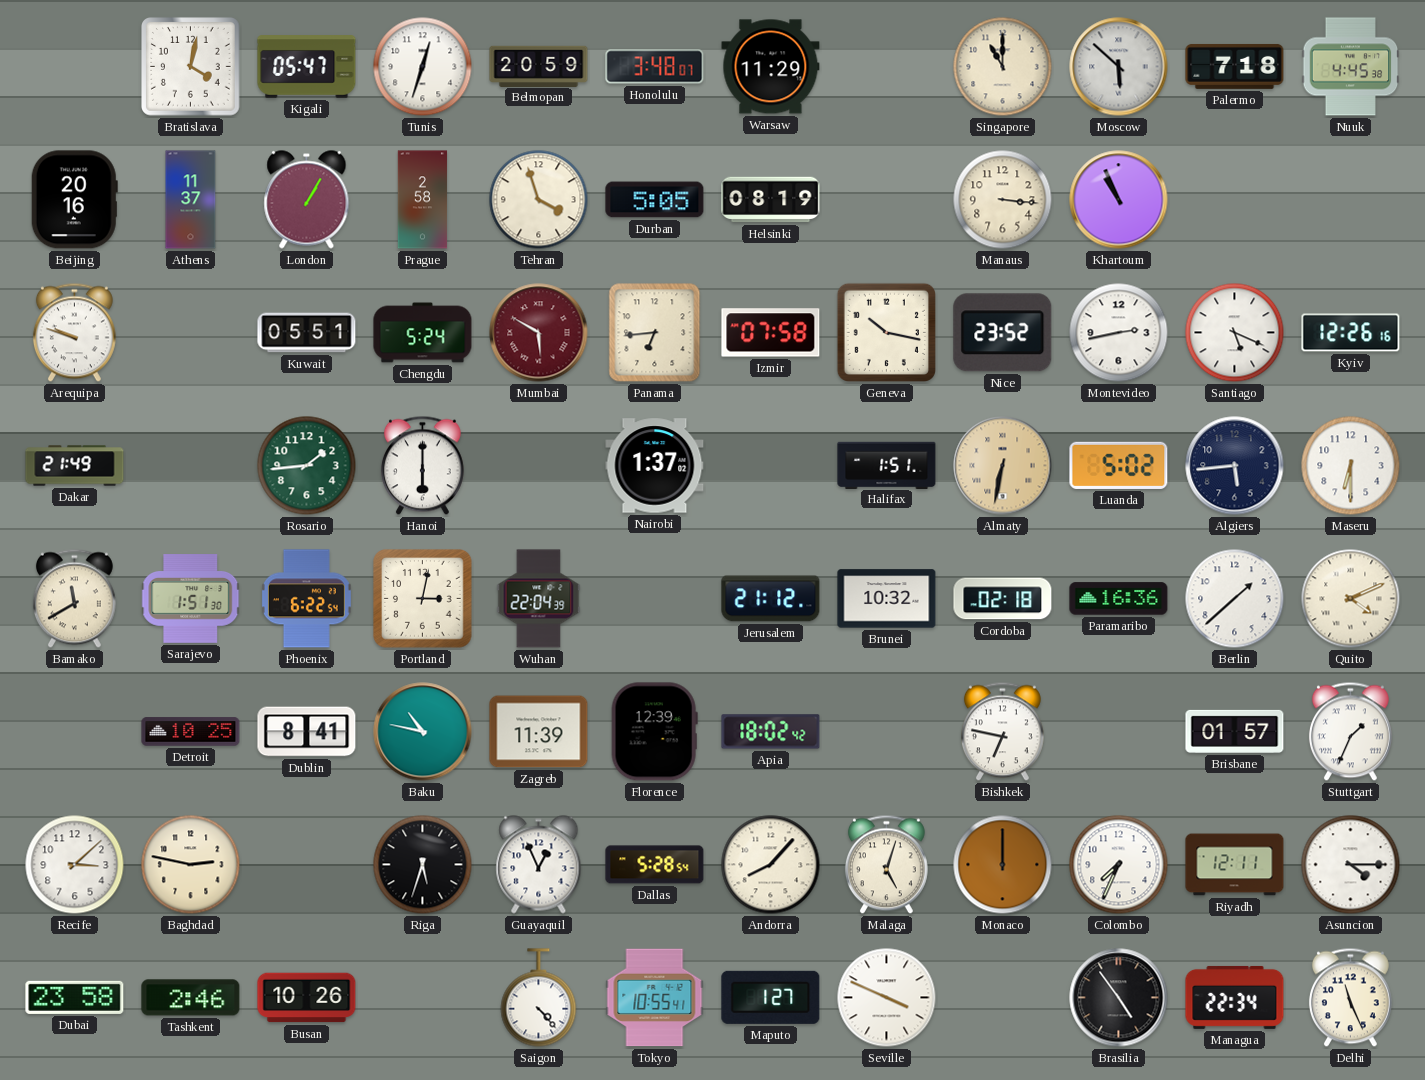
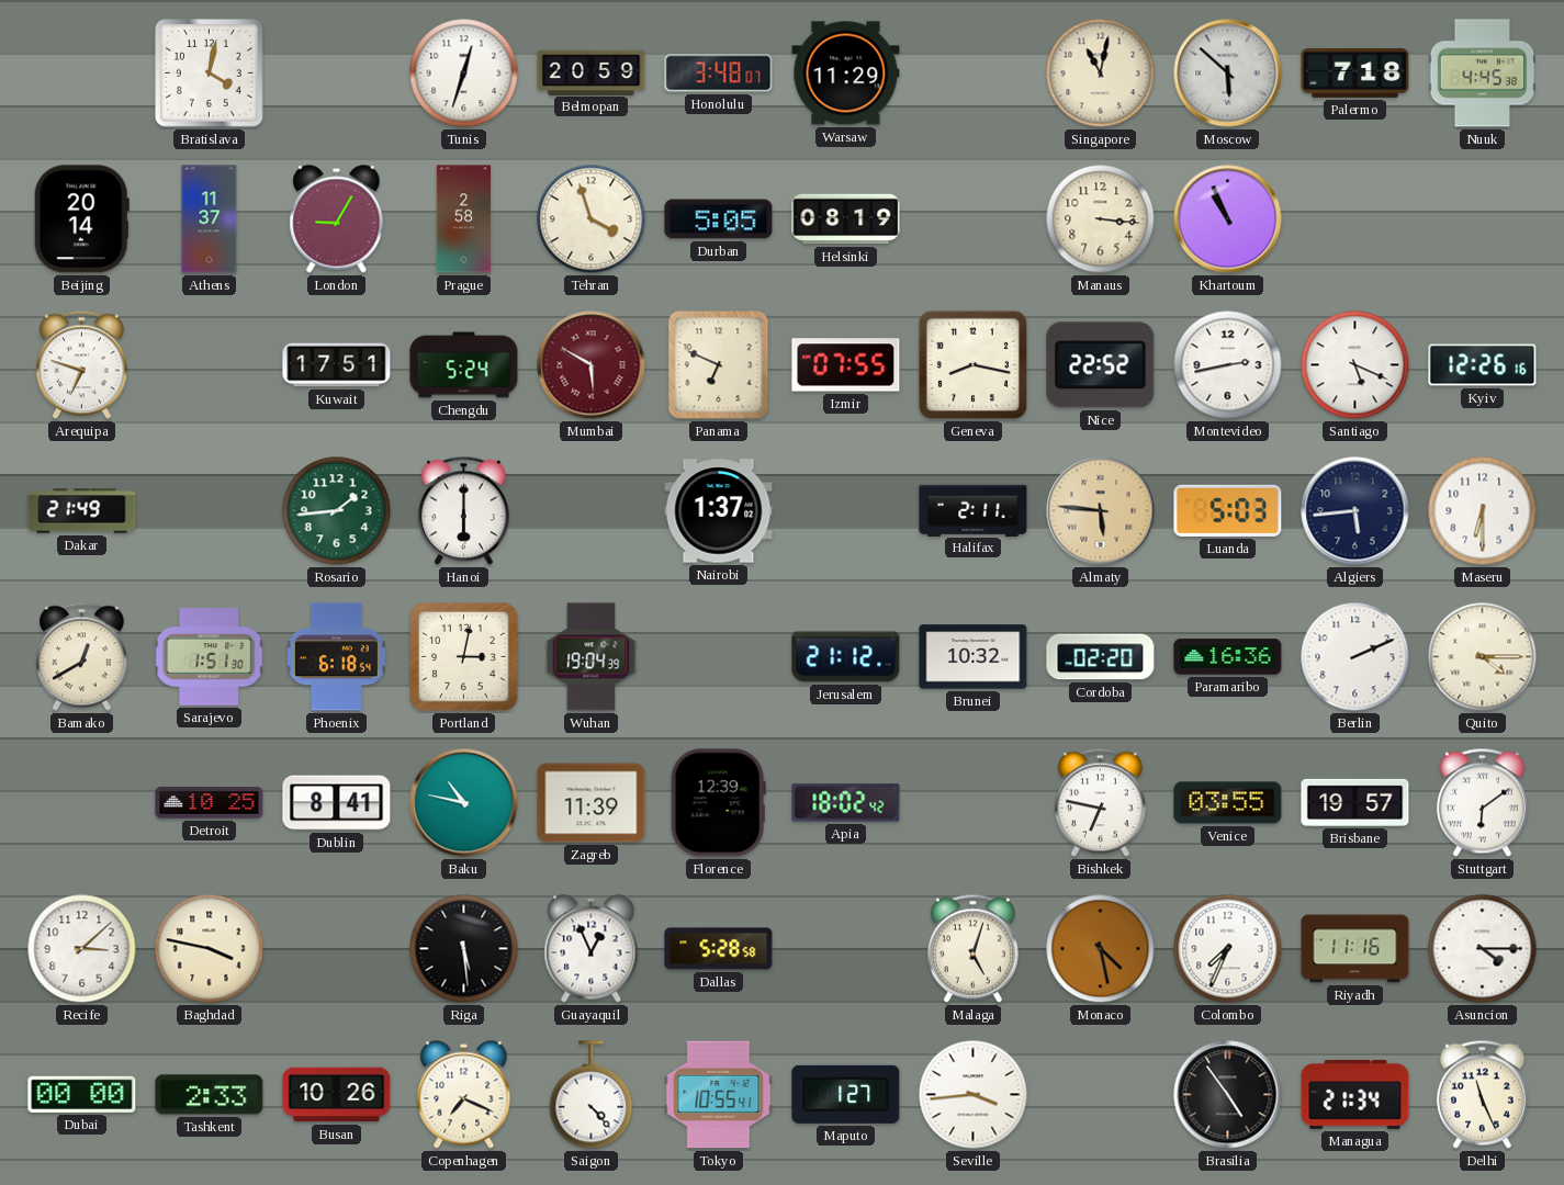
Kigali: 05:47 -> none (307, 67)
Singapore: 11:00 -> 11:02 (1101, 74)
Beijing: 20:16 -> 20:14 (81, 219)
London: 1:05 -> 9:05 (337, 219)
Arequipa: 9:48 -> 6:48 (81, 365)
Kuwait: 05:51 -> 17:51 (337, 365)
Panama: 6:44 -> 6:49 (719, 365)
Izmir: 07:58 -> 07:55 (846, 365)
Geneva: 10:17 -> 8:17 (972, 364)
Nice: 23:52 -> 22:52 (1101, 365)
Halifax: 1:51 -> 2:11 (974, 510)
Almaty: 6:32 -> 5:46 (1101, 511)
Luanda: 5:02 -> 5:03 (1228, 510)
Bamako: 11:40 -> 12:40 (81, 657)
Phoenix: 6:22 -> 6:18 (336, 657)
Wuhan: 22:04 -> 19:04 (592, 657)
Cordoba: 02:18 -> 02:20 (1101, 657)
Berlin: 1:38 -> 2:11 (1355, 657)
Quito: 4:11 -> 4:15 (1483, 657)
Venice: none -> 03:55 (1228, 803)
Brisbane: 01:57 -> 19:57 (1355, 802)
Stuttgart: 1:34 -> 6:09 (1482, 803)
Baghdad: 2:47 -> 3:47 (210, 949)
Riga: 5:33 -> 5:29 (464, 949)
Dallas: 5:28:54 -> 5:28:58 (719, 949)
Andorra: 8:07 -> none (771, 865)
Monaco: 12:00 -> 4:28 (1101, 949)
Riyadh: 12:11 -> 11:16 (1355, 949)
Dubai: 23:58 -> 00:00 (82, 1094)
Tashkent: 2:46 -> 2:33 (210, 1095)
Copenhagen: none -> 7:19 (464, 1095)
Seville: 3:49 -> 3:44 (974, 1095)
Managua: 22:34 -> 21:34 (1355, 1094)
